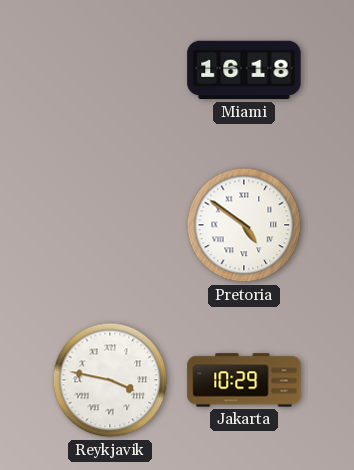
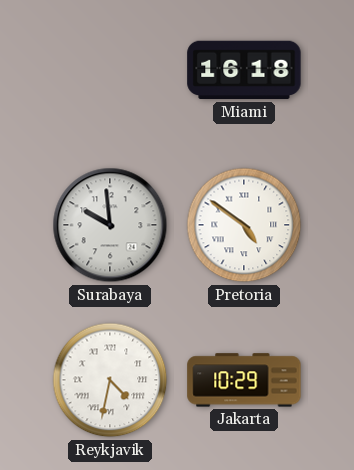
Surabaya: none -> 9:59 (110, 225)
Reykjavik: 3:47 -> 4:32 (110, 380)
